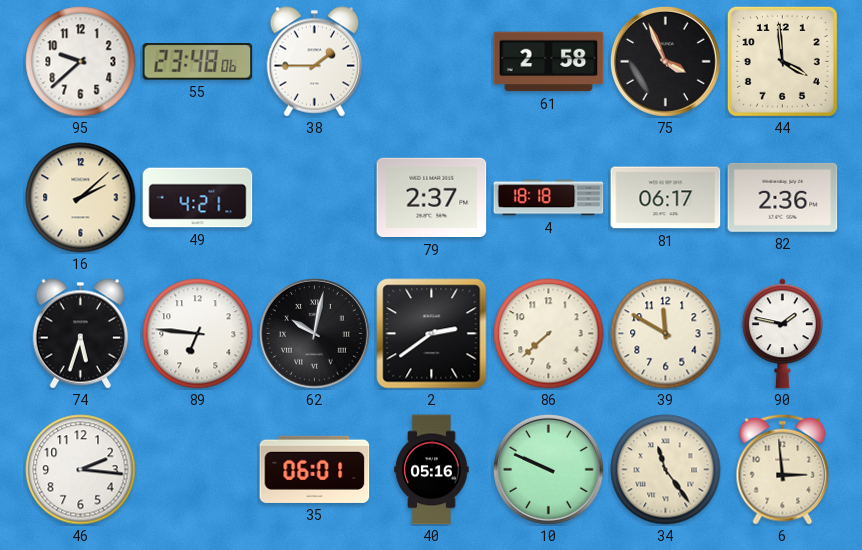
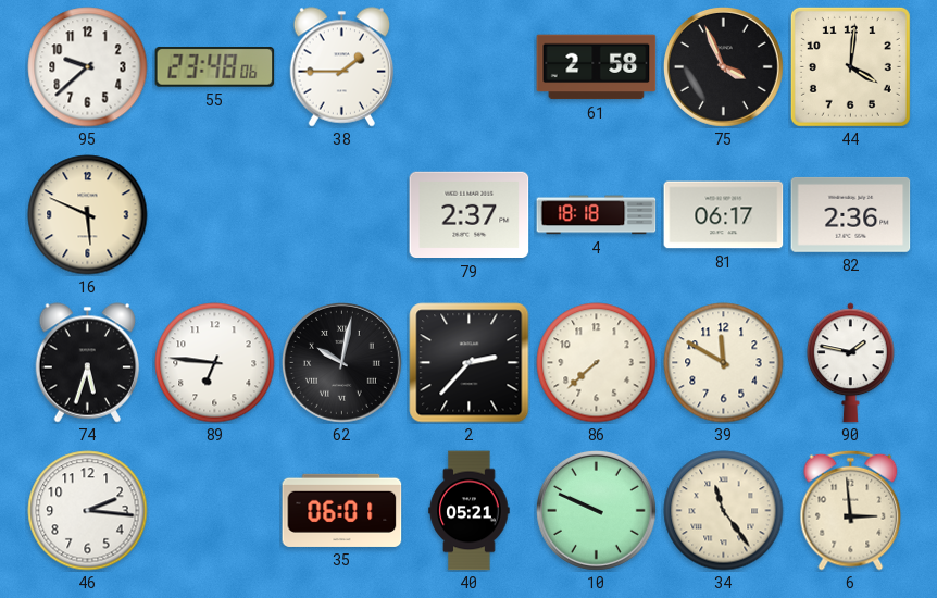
44: 3:59 -> 4:01 (850, 66)
16: 2:08 -> 5:49 (88, 215)
49: 4:21 -> none (198, 198)
2: 2:39 -> 2:37 (470, 363)
40: 05:16 -> 05:21 (470, 511)
